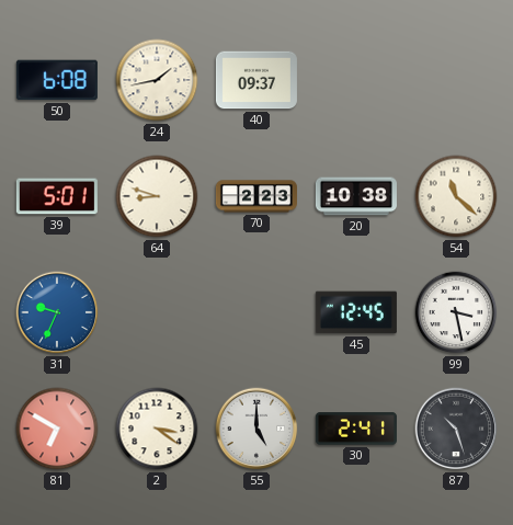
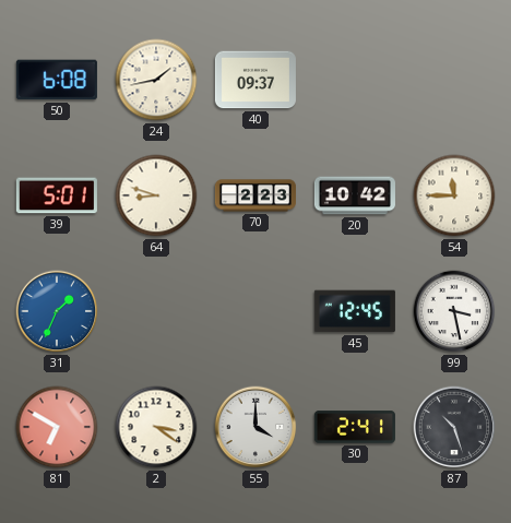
20: 10:38 -> 10:42 (355, 195)
54: 11:22 -> 11:45 (454, 195)
31: 9:34 -> 1:34 (57, 311)
55: 5:00 -> 4:00 (255, 427)
